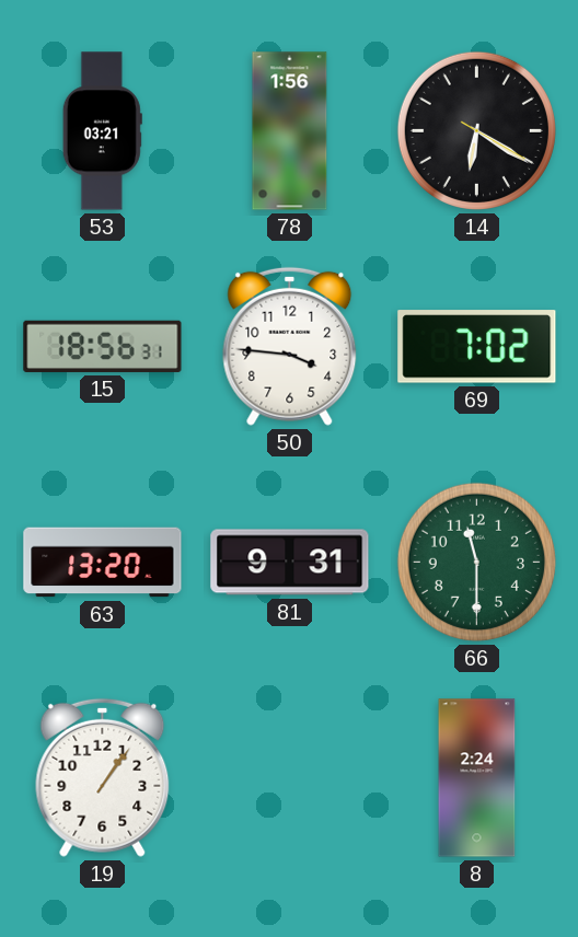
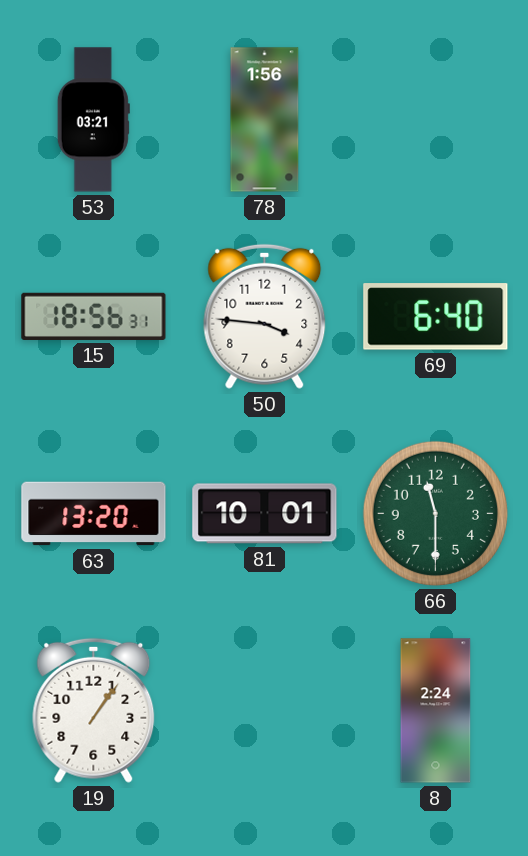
14: 6:20 -> none (476, 130)
69: 7:02 -> 6:40 (436, 317)
81: 9:31 -> 10:01 (265, 514)
